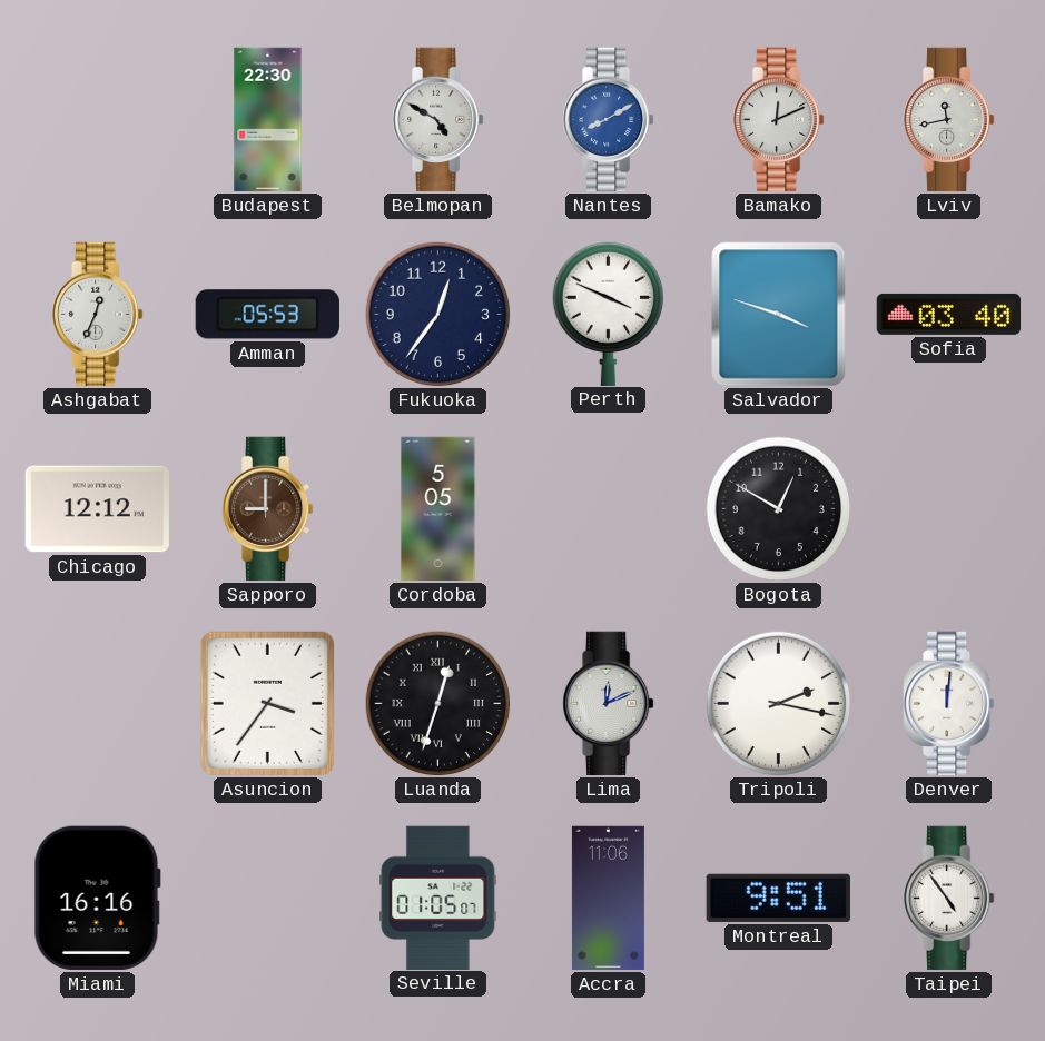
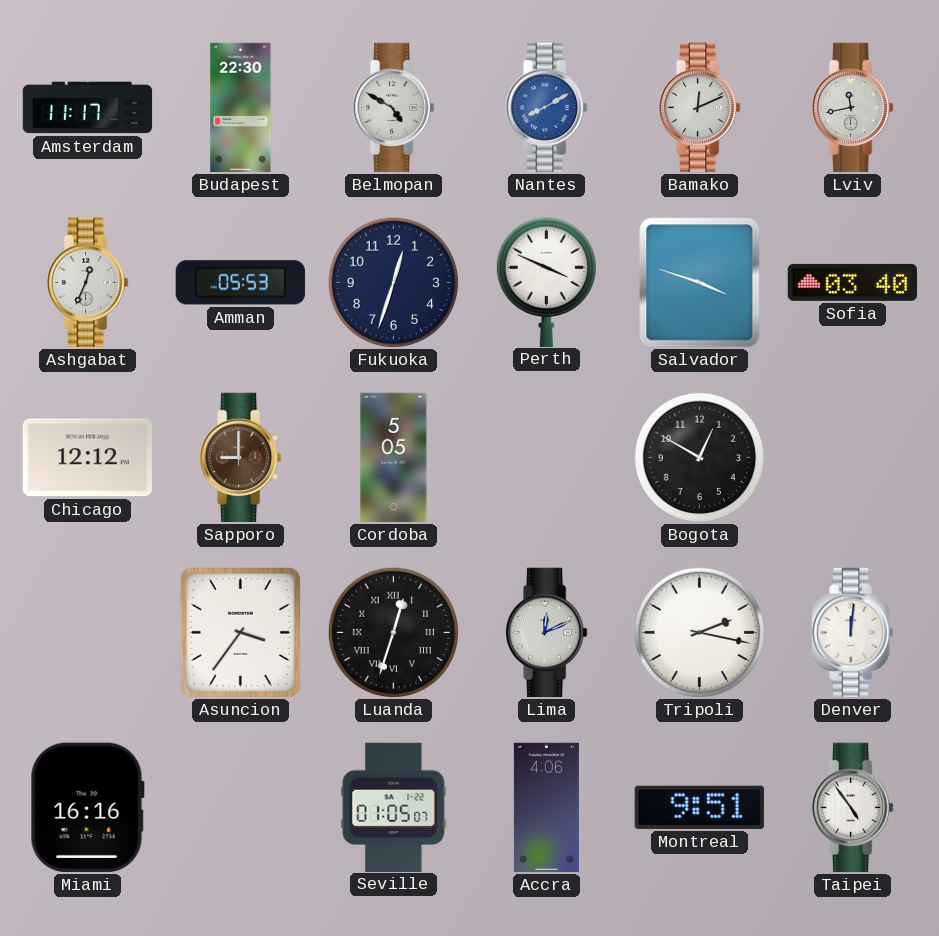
Amsterdam: none -> 11:17 (88, 108)
Fukuoka: 12:36 -> 12:33 (394, 283)
Accra: 11:06 -> 4:06 (546, 808)
